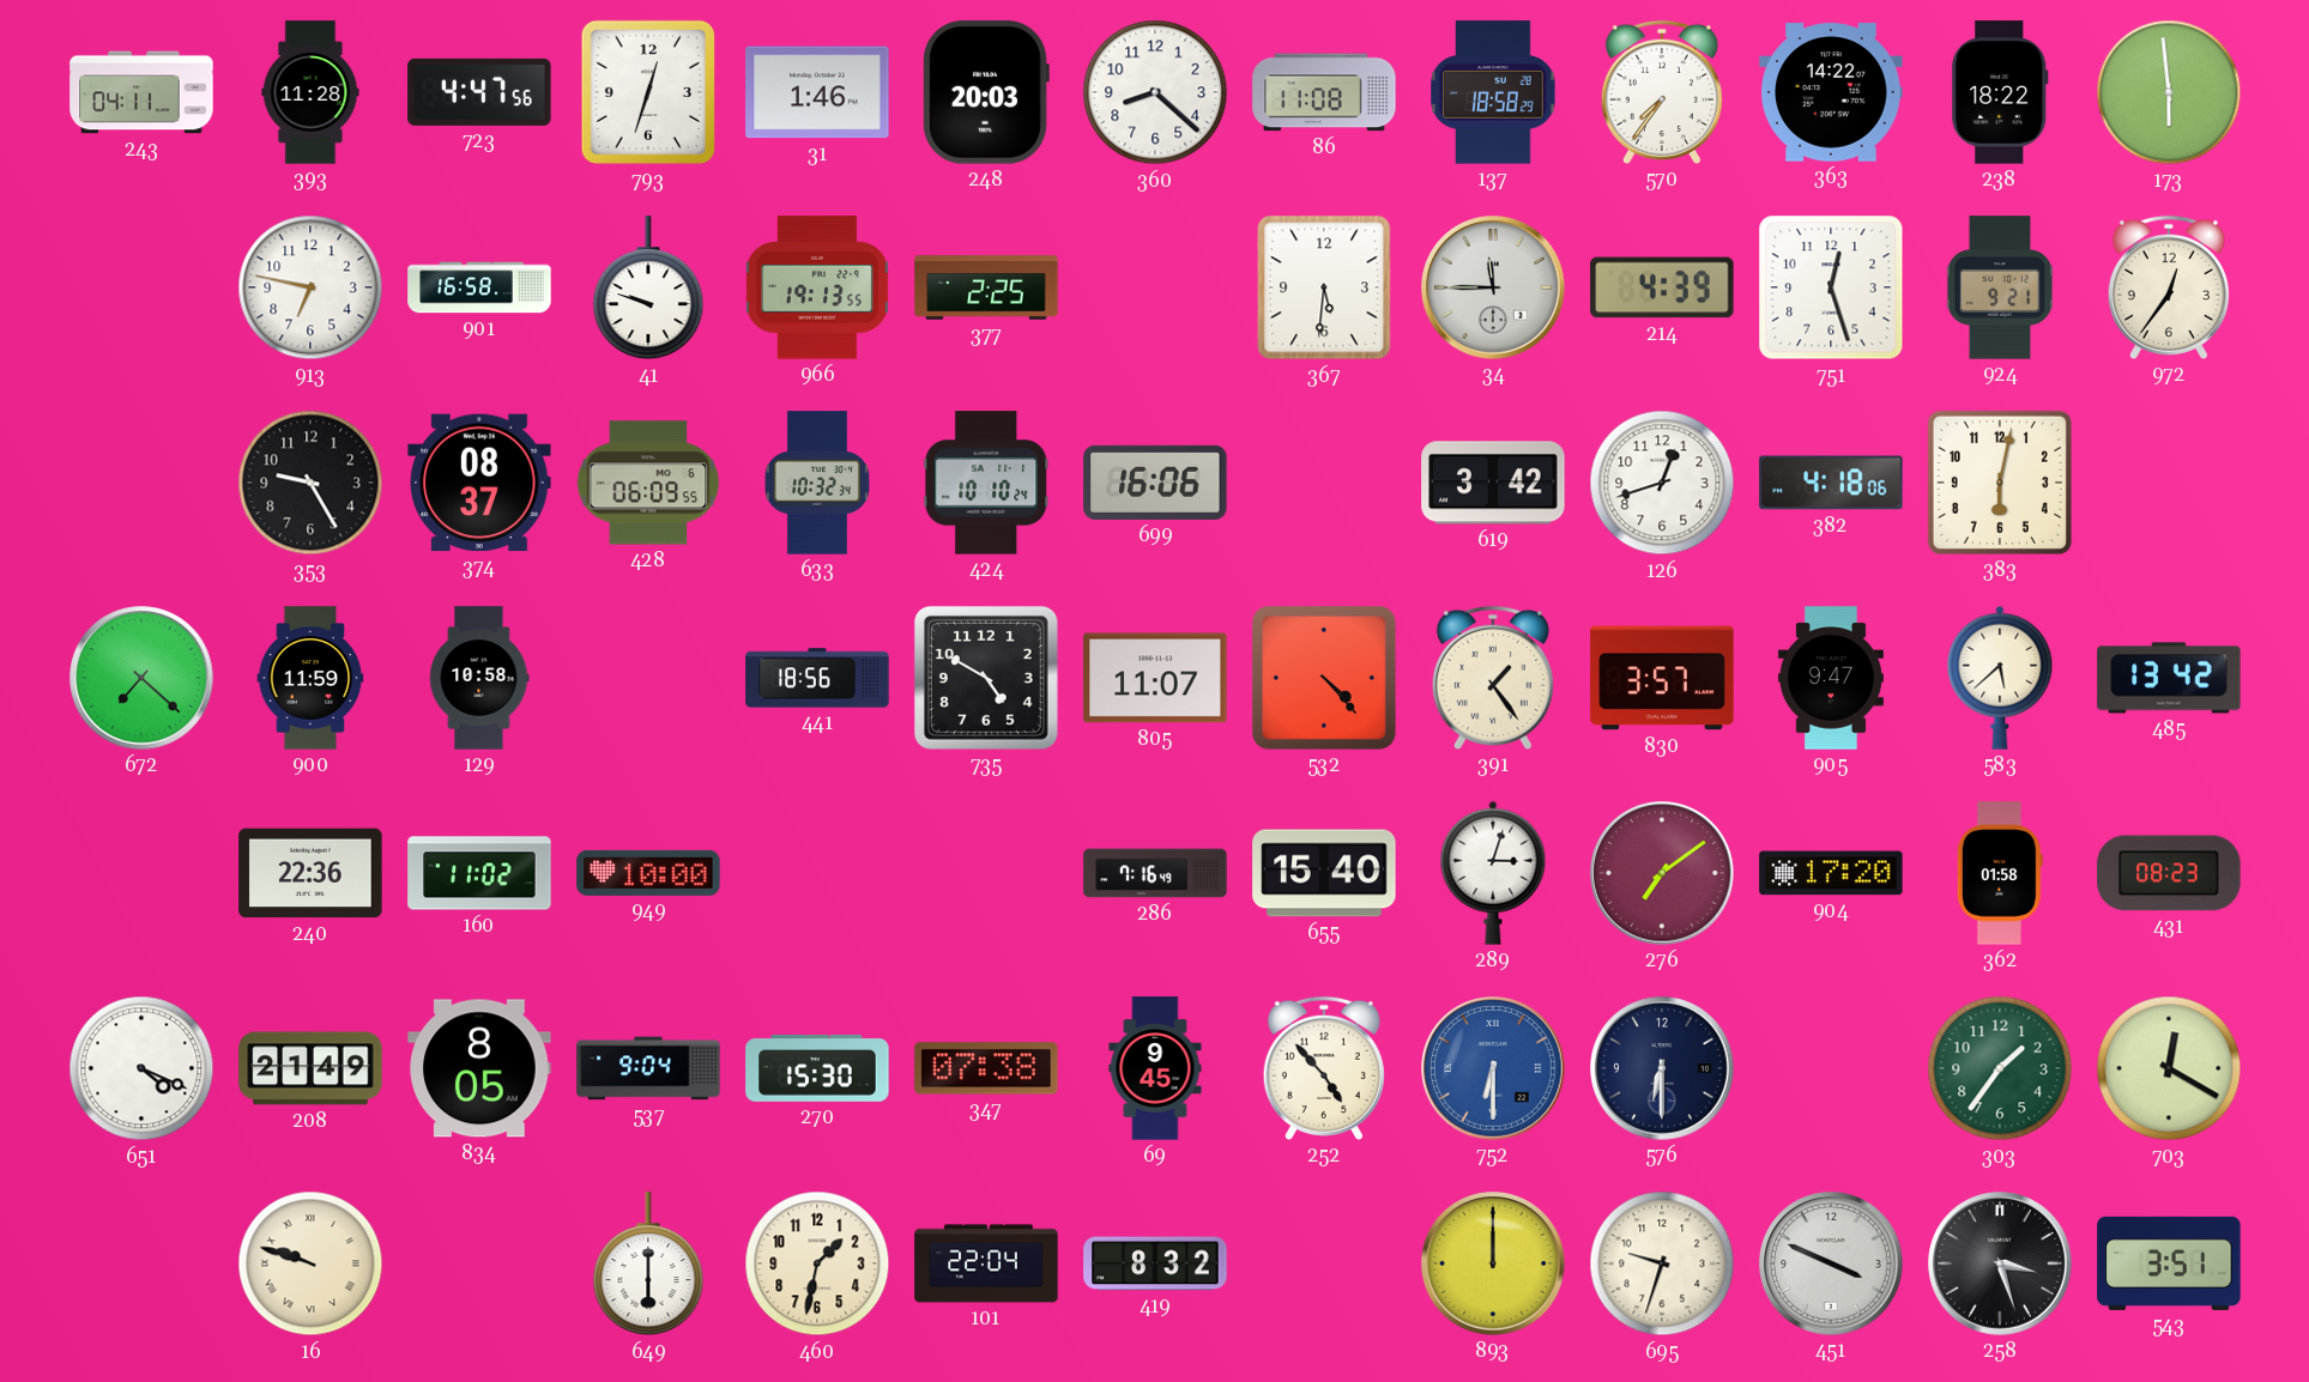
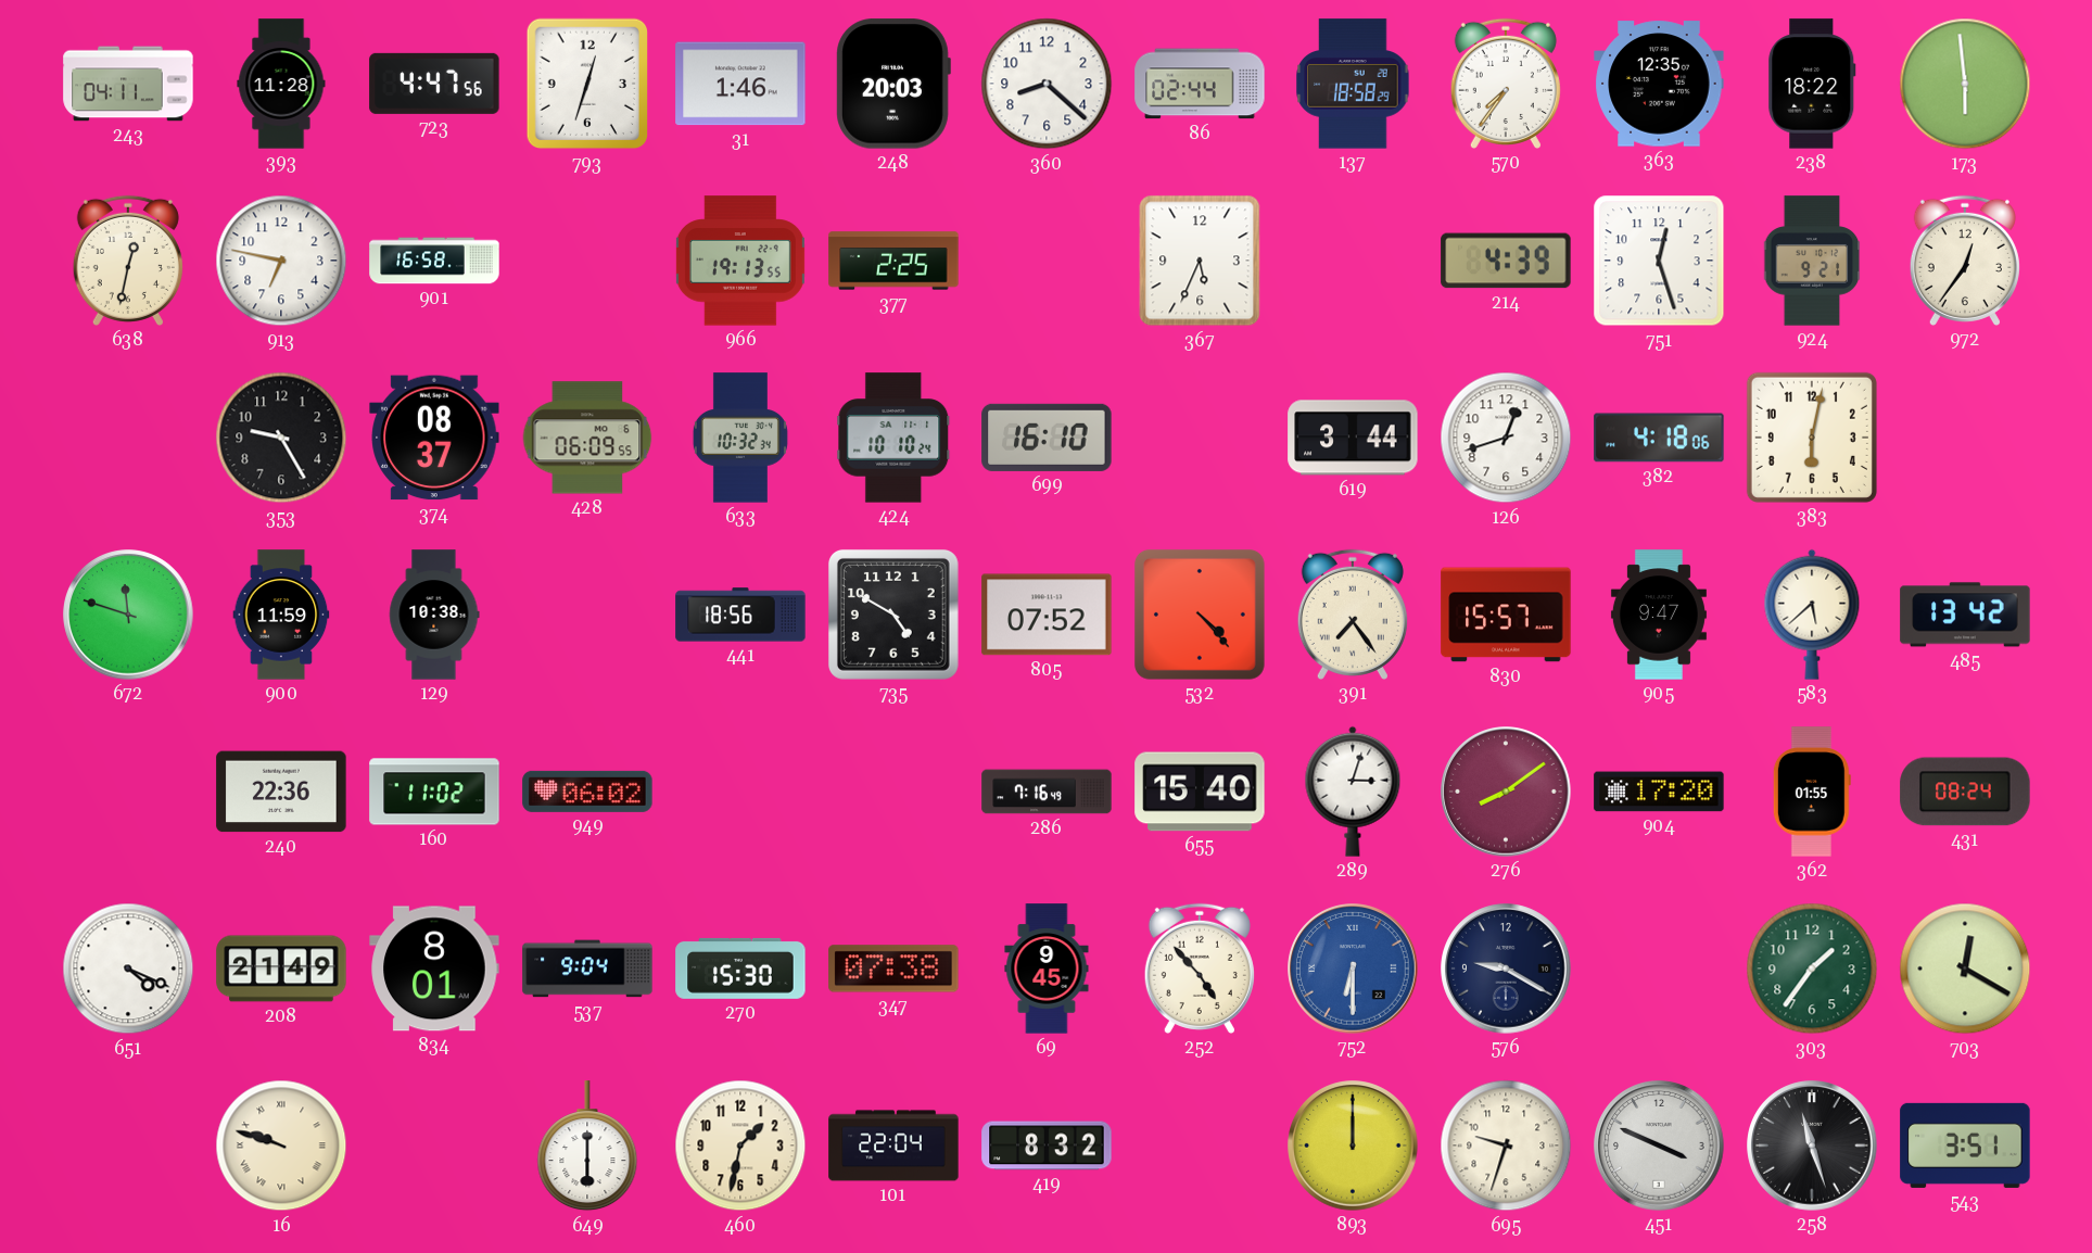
86: 11:08 -> 02:44 (1200, 84)
363: 14:22 -> 12:35 (1659, 84)
638: none -> 12:32 (128, 261)
41: 9:48 -> none (648, 289)
367: 5:31 -> 5:34 (1200, 261)
34: 11:45 -> none (1493, 287)
699: 16:06 -> 16:10 (1047, 438)
619: 3:42 -> 3:44 (1353, 438)
672: 7:22 -> 11:48 (128, 615)
129: 10:58 -> 10:38 (434, 615)
805: 11:07 -> 07:52 (1047, 615)
391: 1:24 -> 7:24 (1353, 615)
830: 3:57 -> 15:57 (1506, 615)
949: 10:00 -> 06:02 (587, 792)
276: 7:09 -> 8:09 (1506, 792)
362: 01:58 -> 01:55 (1812, 792)
431: 08:23 -> 08:24 (1965, 792)
834: 8:05 -> 8:01 (434, 969)
576: 6:30 -> 9:20 (1506, 969)
258: 3:27 -> 11:27 (1812, 1146)
